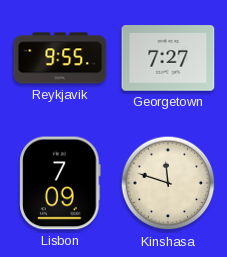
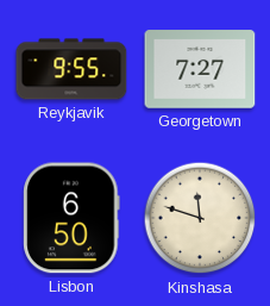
Lisbon: 7:09 -> 6:50 (71, 218)
